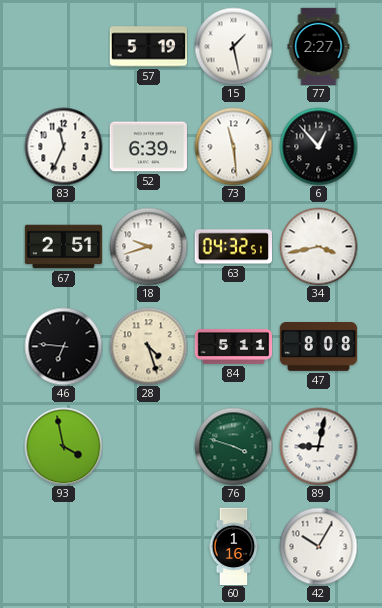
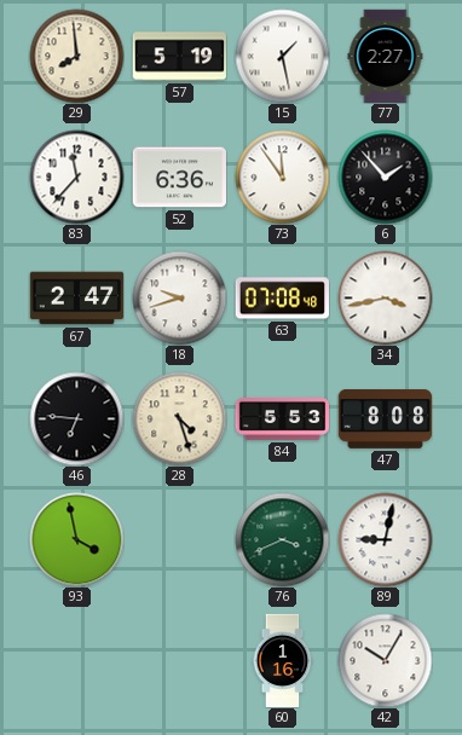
29: none -> 7:59 (76, 56)
83: 11:34 -> 11:37 (76, 176)
52: 6:39 -> 6:36 (179, 178)
73: 11:29 -> 11:54 (282, 176)
6: 12:53 -> 1:53 (385, 176)
67: 2:51 -> 2:47 (76, 299)
63: 04:32 -> 07:08 (282, 299)
84: 5:11 -> 5:53 (282, 419)
76: 3:48 -> 3:41 (282, 539)
